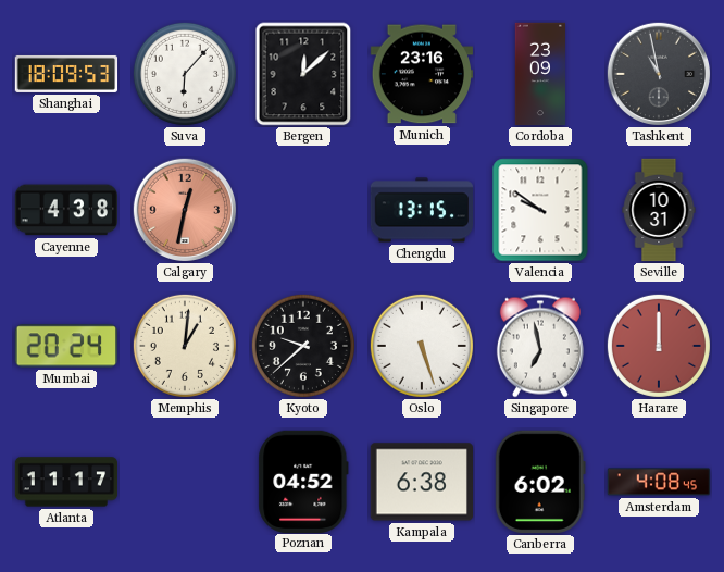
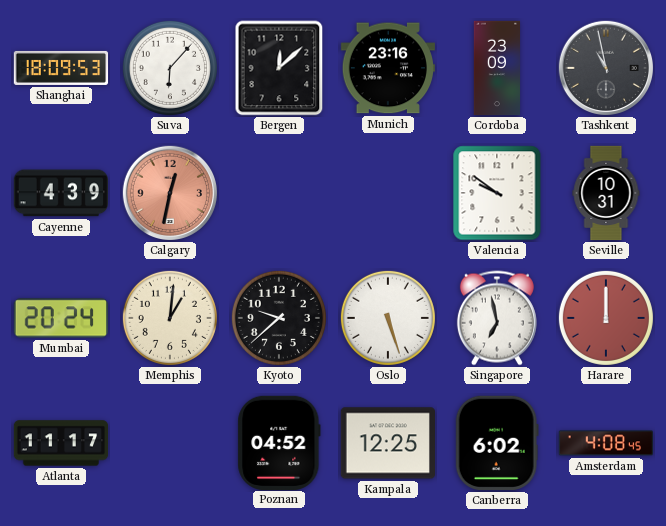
Cayenne: 4:38 -> 4:39 (60, 193)
Chengdu: 13:15 -> none (421, 210)
Kampala: 6:38 -> 12:25 (387, 443)
